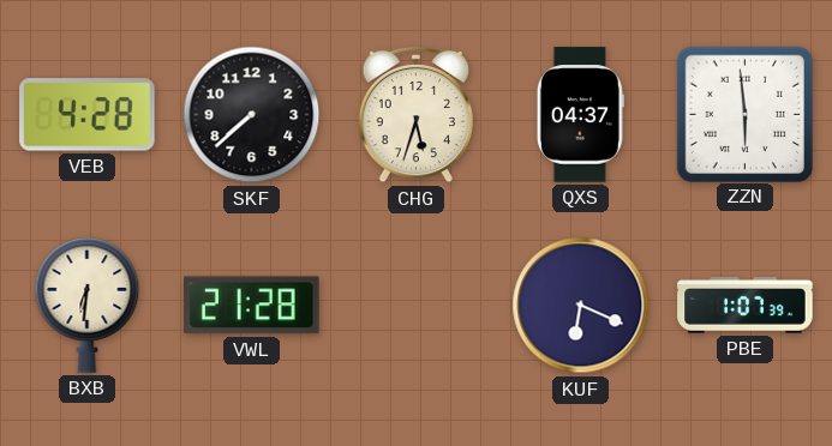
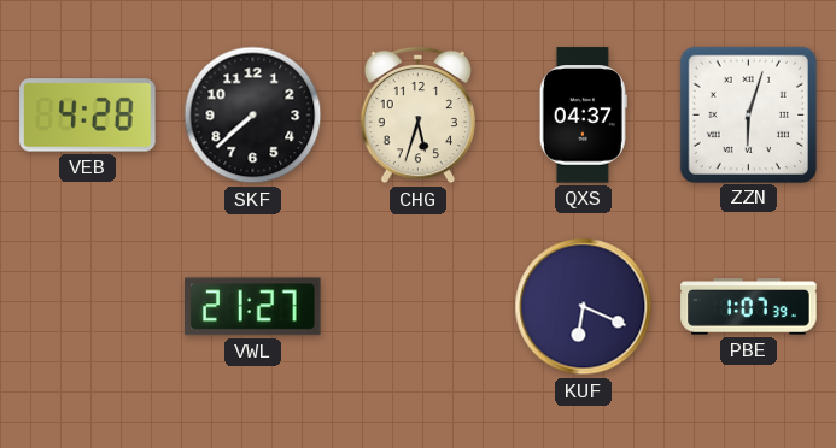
ZZN: 5:59 -> 6:03 (748, 114)
BXB: 6:31 -> none (88, 306)
VWL: 21:28 -> 21:27 (253, 307)
